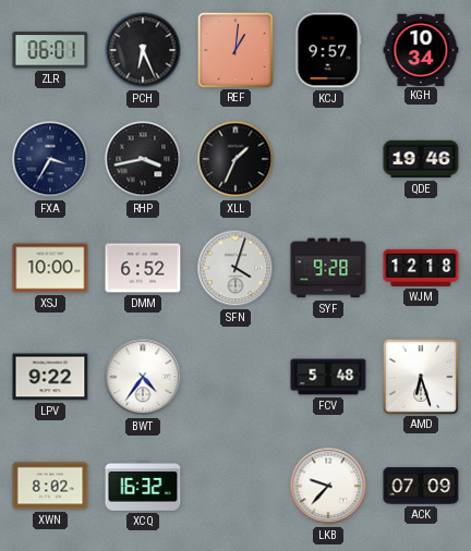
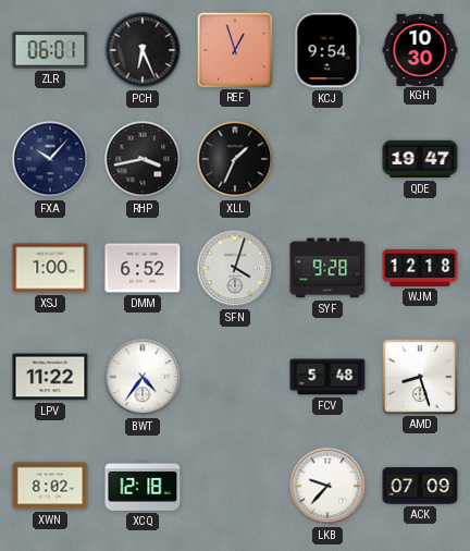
REF: 1:01 -> 12:57 (234, 49)
KCJ: 9:57 -> 9:54 (327, 50)
KGH: 10:34 -> 10:30 (420, 49)
FXA: 3:35 -> 10:07 (50, 159)
QDE: 19:46 -> 19:47 (420, 159)
XSJ: 10:00 -> 1:00 (50, 268)
LPV: 9:22 -> 11:22 (50, 377)
AMD: 6:27 -> 8:27 (419, 376)
XCQ: 16:32 -> 12:18 (143, 486)
